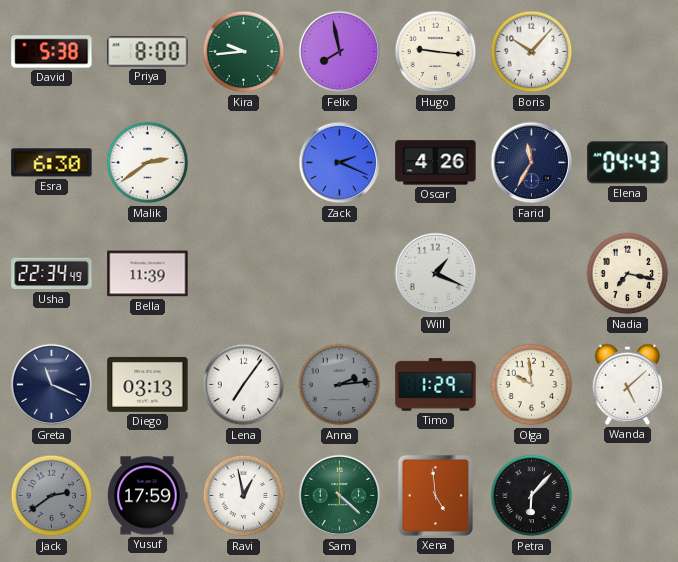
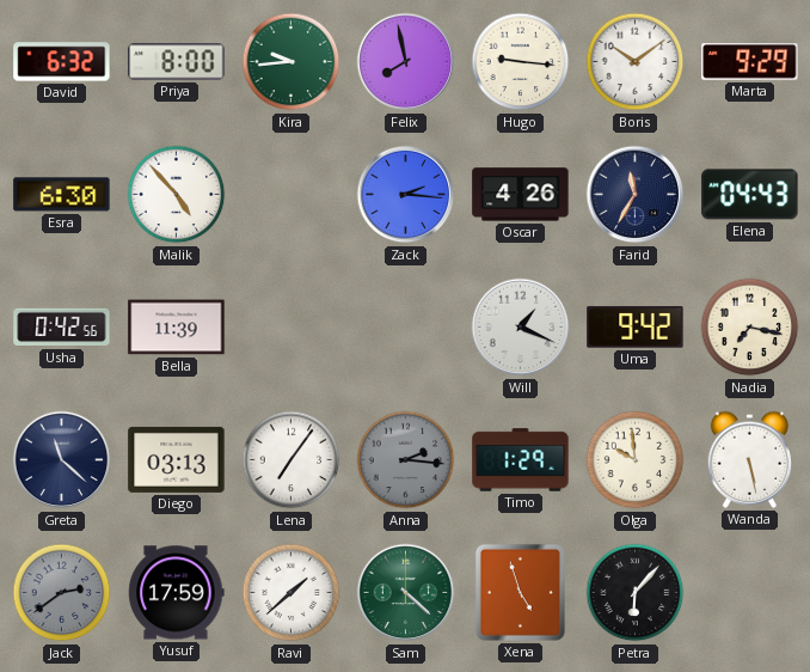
David: 5:38 -> 6:32 (62, 62)
Boris: 10:07 -> 10:09 (636, 62)
Marta: none -> 9:29 (750, 62)
Malik: 2:39 -> 4:53 (177, 195)
Zack: 2:19 -> 2:16 (406, 195)
Usha: 22:34 -> 0:42 (62, 328)
Uma: none -> 9:42 (636, 328)
Greta: 11:19 -> 11:22 (62, 460)
Anna: 2:14 -> 2:16 (406, 460)
Wanda: 5:08 -> 5:28 (750, 459)
Ravi: 12:58 -> 1:38 (292, 593)
Xena: 4:59 -> 4:57 (520, 592)
